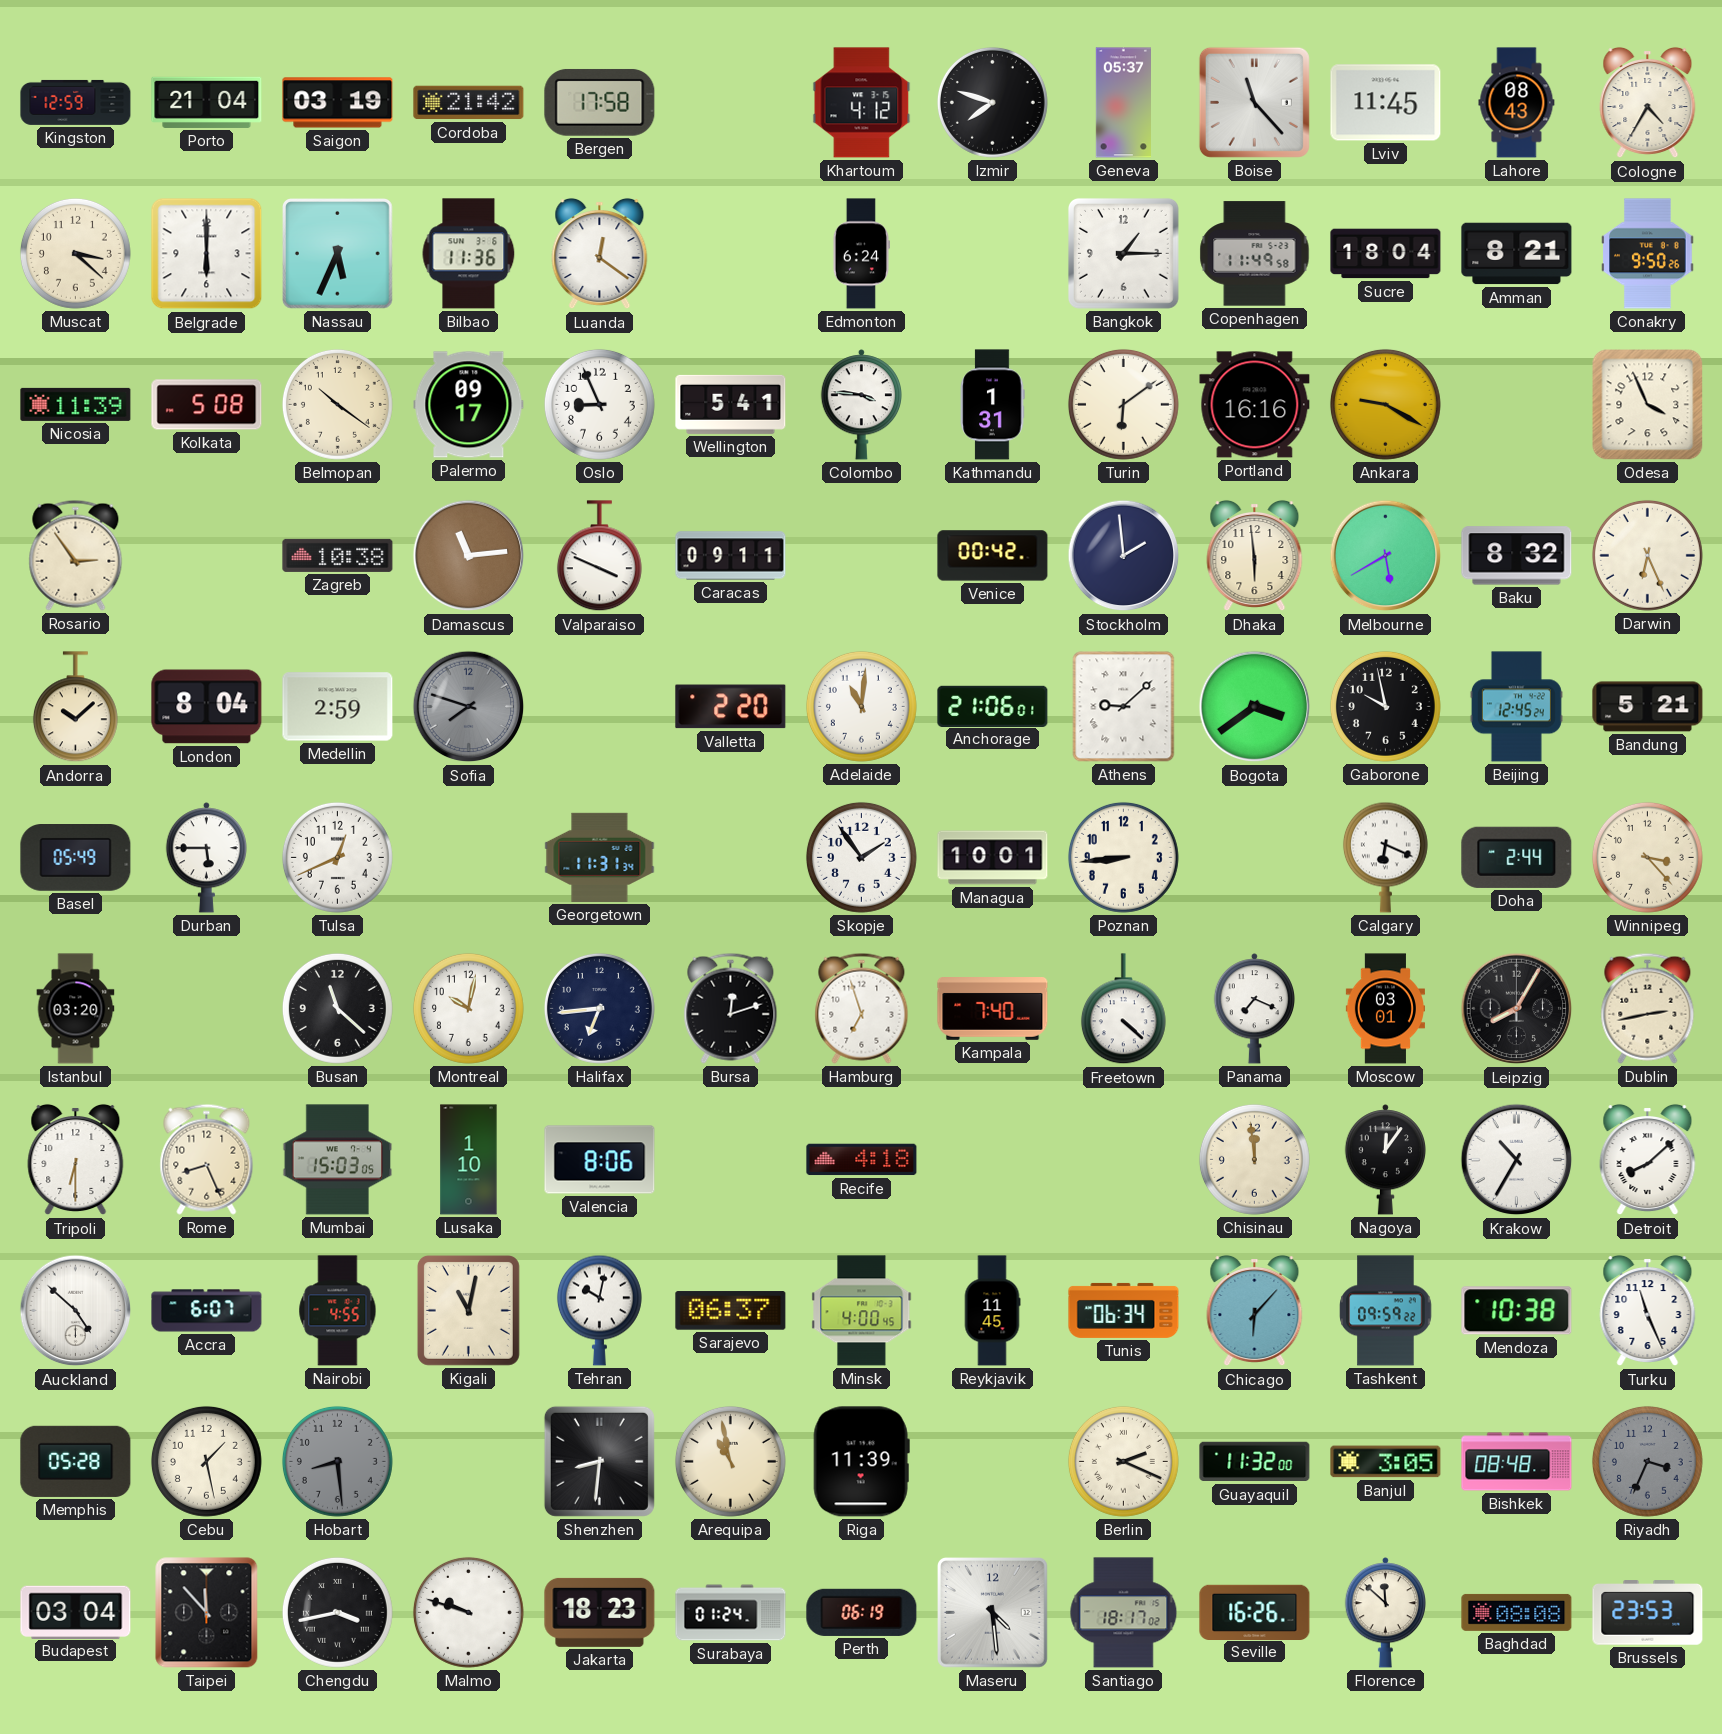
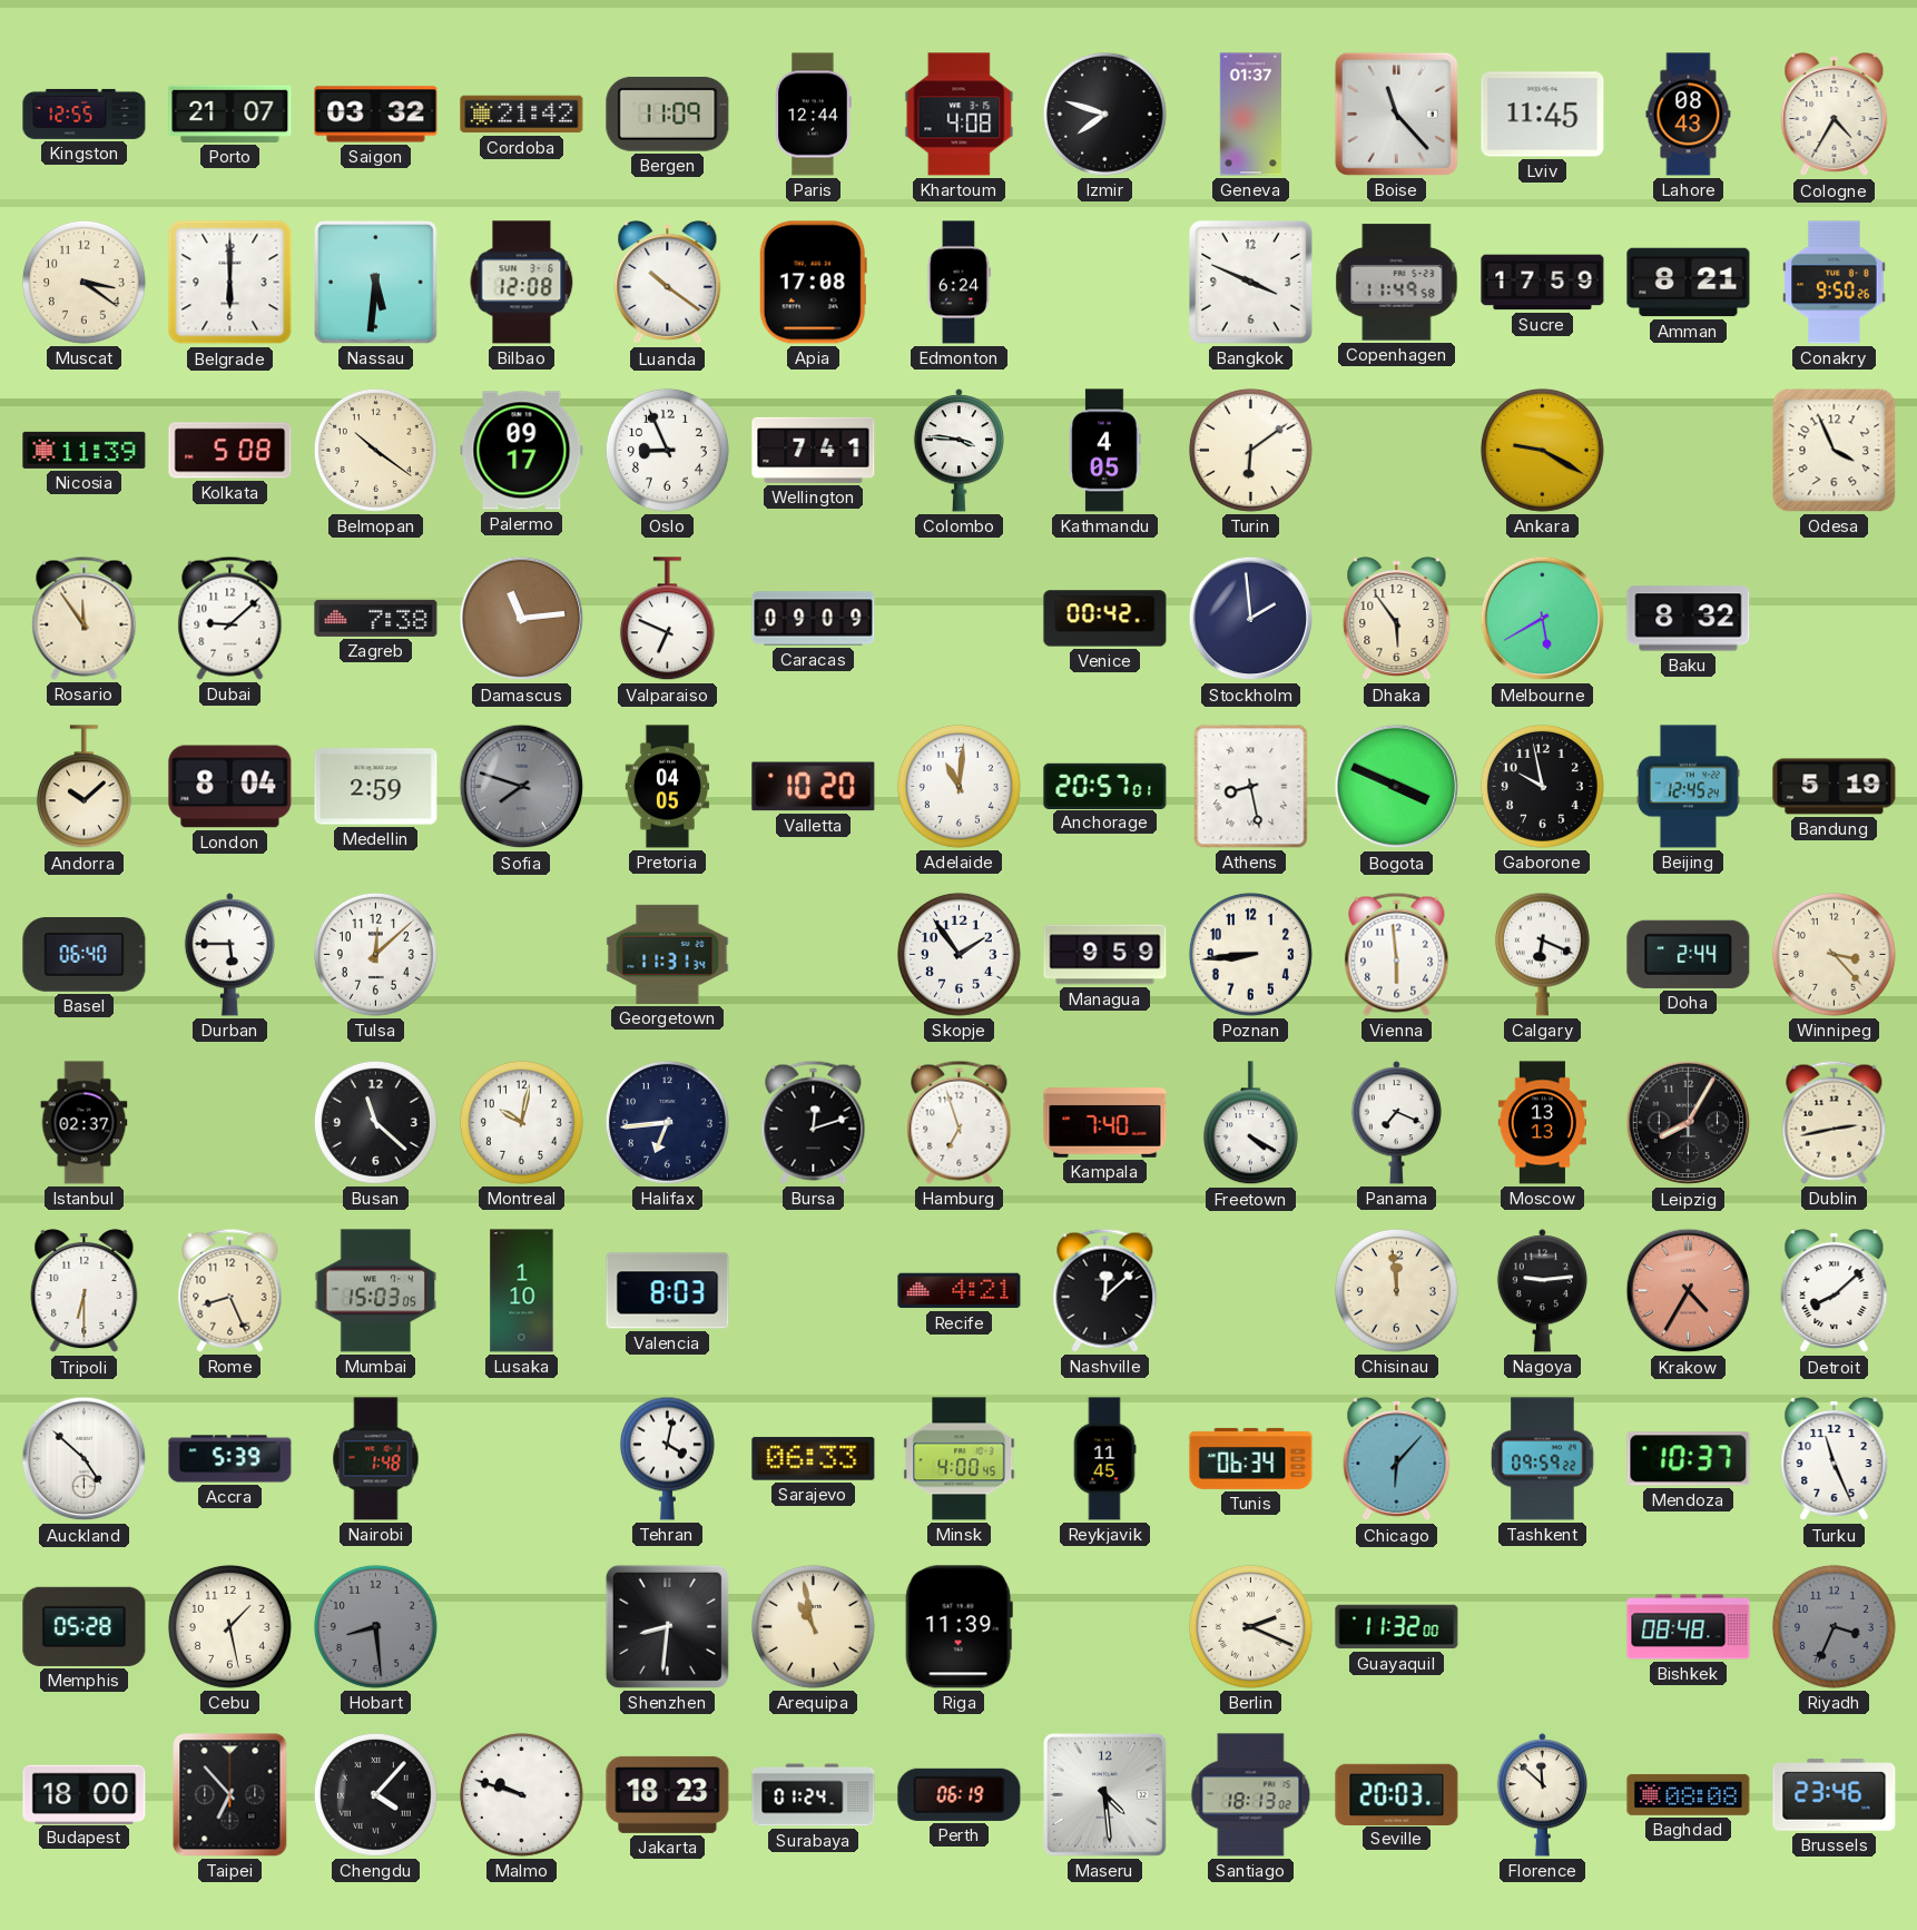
Kingston: 12:59 -> 12:55 (85, 114)
Porto: 21:04 -> 21:07 (230, 114)
Saigon: 03:19 -> 03:32 (376, 115)
Bergen: 17:58 -> 11:09 (668, 114)
Paris: none -> 12:44 (814, 115)
Khartoum: 4:12 -> 4:08 (960, 115)
Geneva: 05:37 -> 01:37 (1250, 115)
Muscat: 3:22 -> 3:21 (83, 282)
Nassau: 5:34 -> 5:31 (376, 283)
Bilbao: 11:36 -> 12:08 (522, 283)
Luanda: 12:21 -> 10:21 (668, 283)
Apia: none -> 17:08 (813, 283)
Bangkok: 1:15 -> 3:49 (1250, 282)
Sucre: 18:04 -> 17:59 (1543, 283)
Wellington: 5:41 -> 7:41 (814, 450)
Kathmandu: 1:31 -> 4:05 (1104, 451)
Portland: 16:16 -> none (1255, 405)
Rosario: 2:54 -> 11:54 (85, 618)
Dubai: none -> 9:08 (230, 618)
Zagreb: 10:38 -> 7:38 (376, 618)
Valparaiso: 3:49 -> 6:49 (667, 619)
Caracas: 09:11 -> 09:09 (814, 619)
Dhaka: 5:59 -> 5:54 (1397, 619)
Darwin: 6:26 -> none (1647, 555)
Pretoria: none -> 04:05 (667, 787)
Valletta: 2:20 -> 10:20 (814, 787)
Anchorage: 21:06 -> 20:57 (1105, 786)
Athens: 9:08 -> 8:28 (1251, 787)
Bogota: 3:39 -> 3:49 (1397, 787)
Bandung: 5:21 -> 5:19 (1835, 787)
Basel: 05:49 -> 06:40 (85, 955)
Tulsa: 12:41 -> 12:08 (375, 954)
Managua: 10:01 -> 9:59 (1105, 955)
Vienna: none -> 5:59 (1397, 954)
Istanbul: 03:20 -> 02:37 (85, 1123)
Freetown: 4:22 -> 4:20 (1250, 1123)
Moscow: 03:01 -> 13:13 (1542, 1123)
Valencia: 8:06 -> 8:03 (668, 1291)
Recife: 4:18 -> 4:21 (960, 1291)
Nashville: none -> 12:08 (1105, 1290)
Nagoya: 12:06 -> 9:14 (1542, 1291)
Krakow: 10:35 -> 4:35 (1689, 1291)
Krakow dial: white -> salmon (1689, 1291)
Accra: 6:07 -> 5:39 (230, 1459)
Nairobi: 4:55 -> 1:48 (376, 1459)
Kigali: 11:02 -> none (468, 1310)
Tehran: 10:02 -> 4:02 (667, 1458)
Sarajevo: 06:37 -> 06:33 (814, 1459)
Mendoza: 10:38 -> 10:37 (1689, 1459)
Banjul: 3:05 -> none (1386, 1462)
Budapest: 03:04 -> 18:00 (85, 1794)
Taipei: 11:53 -> 6:53 (230, 1795)
Chengdu: 3:43 -> 4:07 (375, 1794)
Santiago: 18:17 -> 18:13 (1251, 1795)
Seville: 16:26 -> 20:03 (1397, 1794)
Brussels: 23:53 -> 23:46 (1835, 1795)
